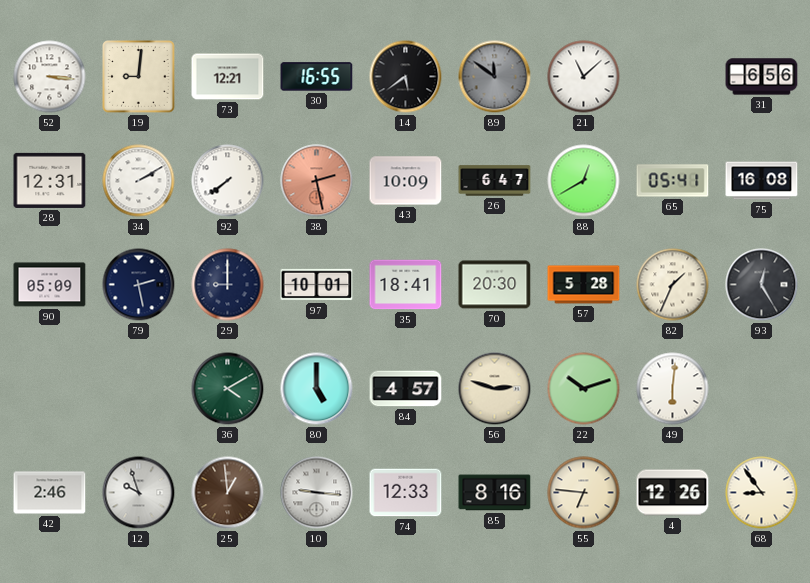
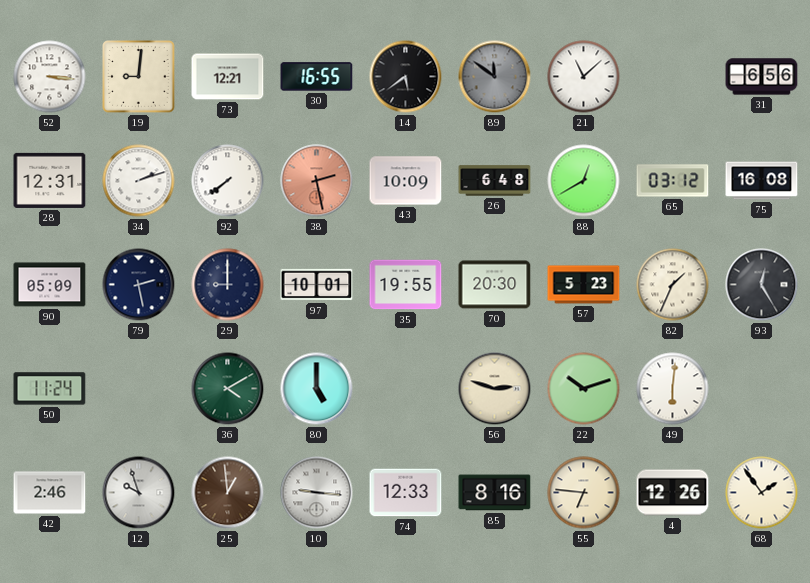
34: 2:10 -> 2:12 (139, 181)
26: 6:47 -> 6:48 (495, 181)
65: 05:41 -> 03:12 (673, 181)
35: 18:41 -> 19:55 (406, 285)
57: 5:28 -> 5:23 (584, 285)
50: none -> 11:24 (50, 389)
84: 4:57 -> none (406, 389)
68: 8:54 -> 1:54 (762, 493)
